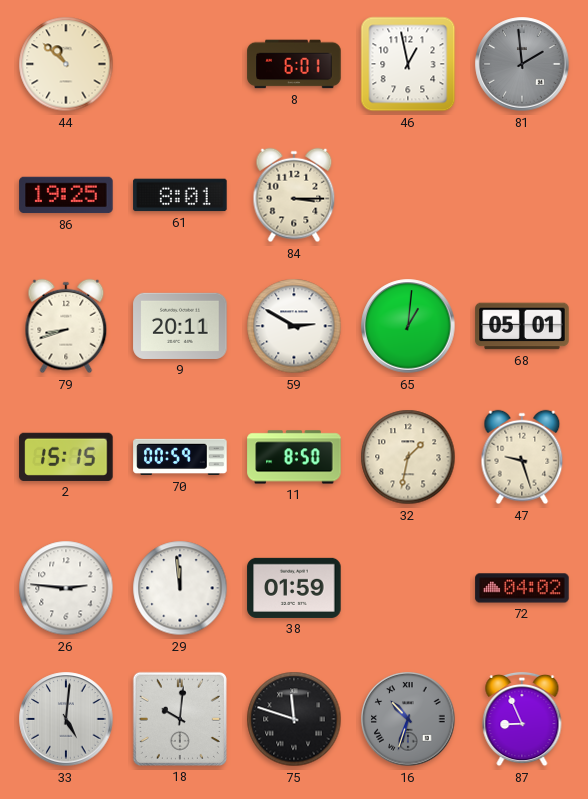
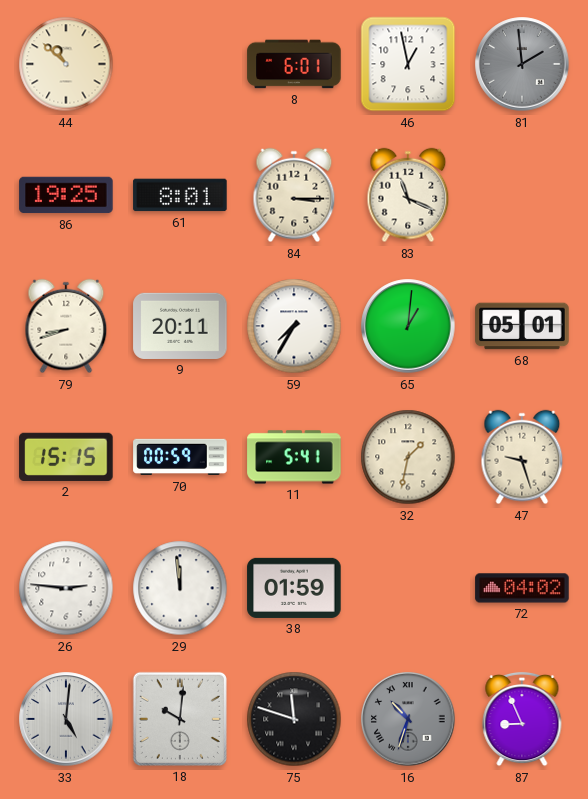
83: none -> 11:19 (408, 195)
59: 2:50 -> 7:35 (294, 326)
11: 8:50 -> 5:41 (294, 457)
